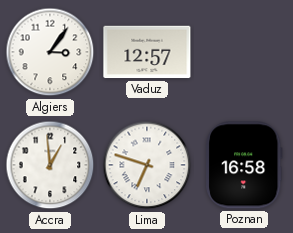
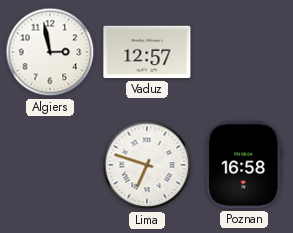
Algiers: 3:06 -> 2:58 (50, 52)
Accra: 12:59 -> none (50, 165)
